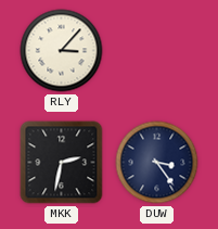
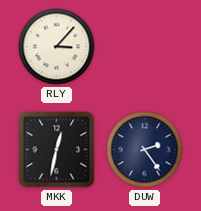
MKK: 2:32 -> 12:32 (57, 150)
DUW: 3:24 -> 2:24 (145, 150)
